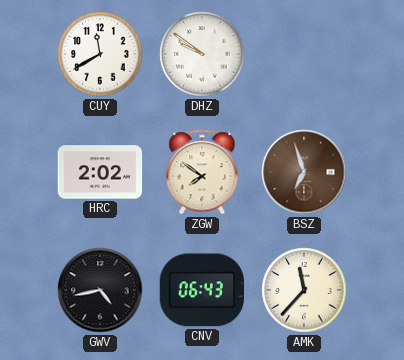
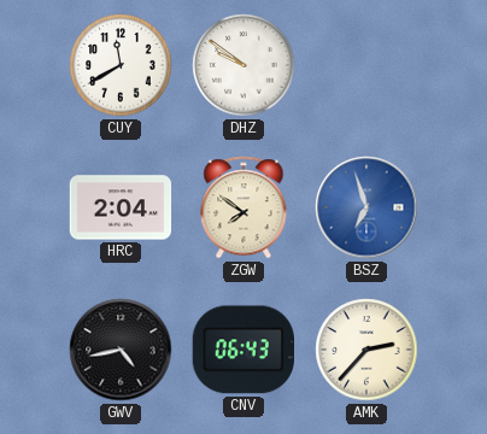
HRC: 2:02 -> 2:04 (121, 207)
BSZ dial: brown -> blue (366, 207)
AMK: 11:37 -> 2:37 (366, 350)
